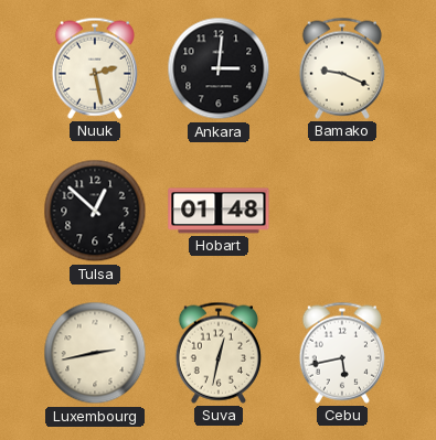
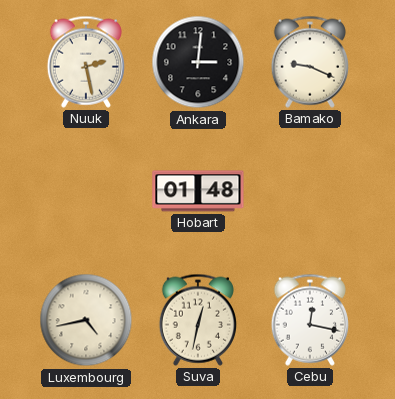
Tulsa: 12:52 -> none (95, 211)
Luxembourg: 2:43 -> 4:43 (86, 320)
Cebu: 5:43 -> 12:17 (310, 320)
